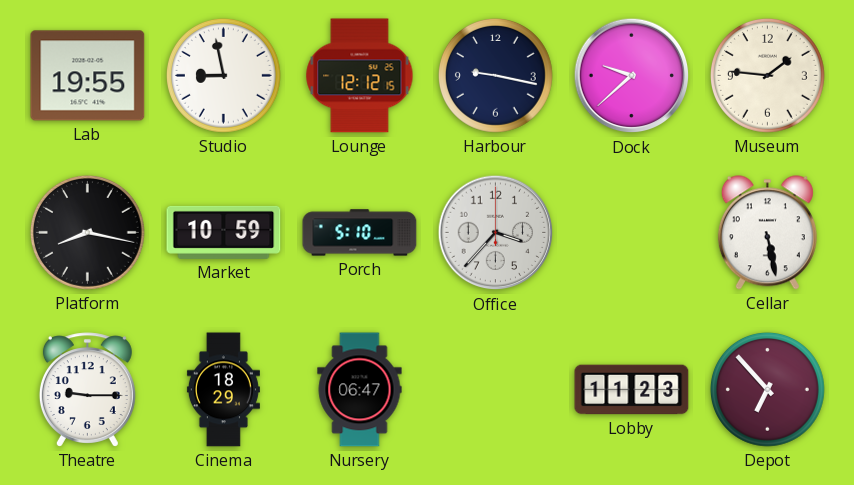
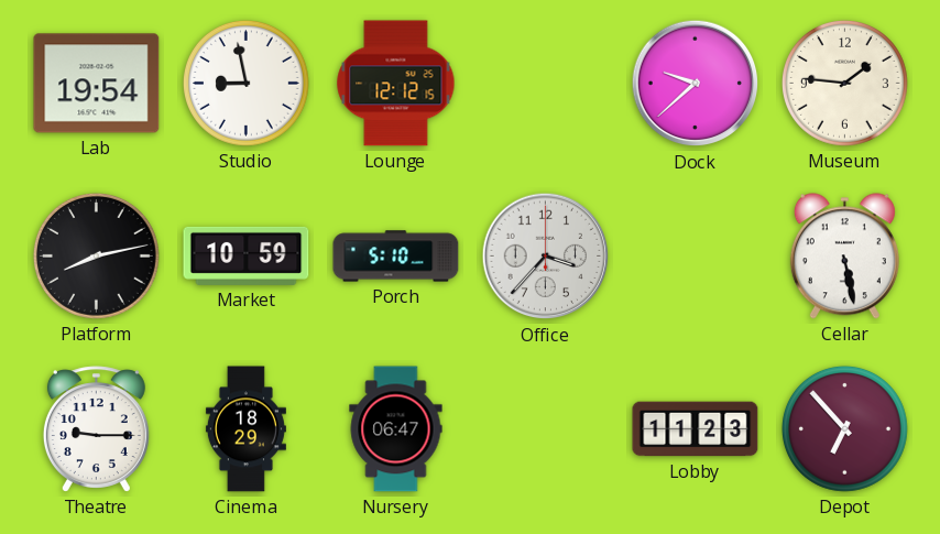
Lab: 19:55 -> 19:54 (97, 84)
Harbour: 9:17 -> none (495, 75)
Platform: 8:17 -> 8:13 (96, 255)
